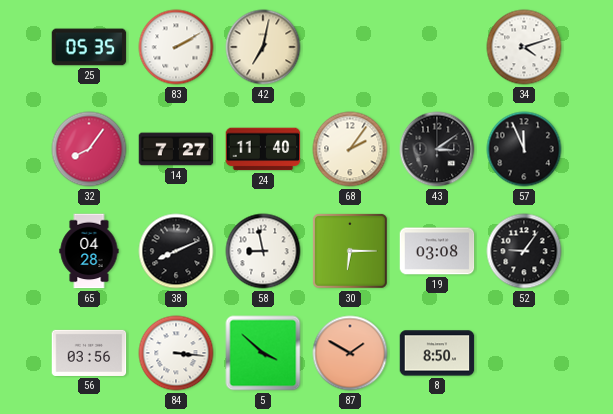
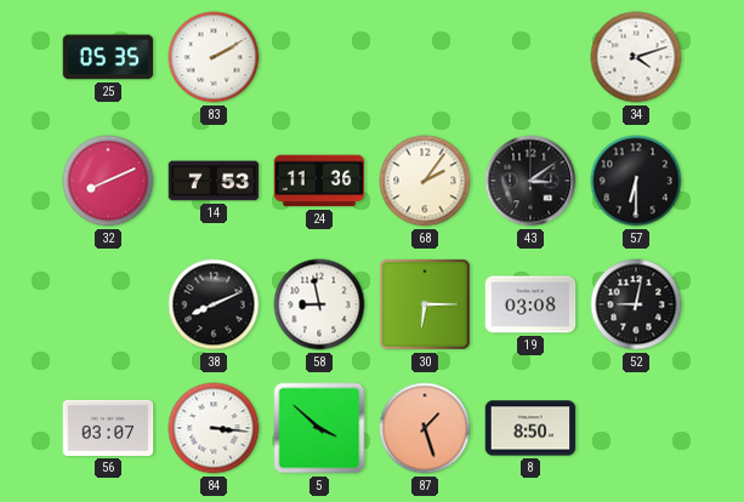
42: 7:02 -> none (263, 47)
32: 8:06 -> 8:11 (108, 181)
14: 7:27 -> 7:53 (214, 181)
24: 11:40 -> 11:36 (319, 181)
57: 11:56 -> 6:30 (636, 181)
65: 04:28 -> none (89, 251)
52: 9:06 -> 9:02 (636, 304)
56: 03:56 -> 03:07 (108, 428)
87: 1:50 -> 1:27 (425, 428)
